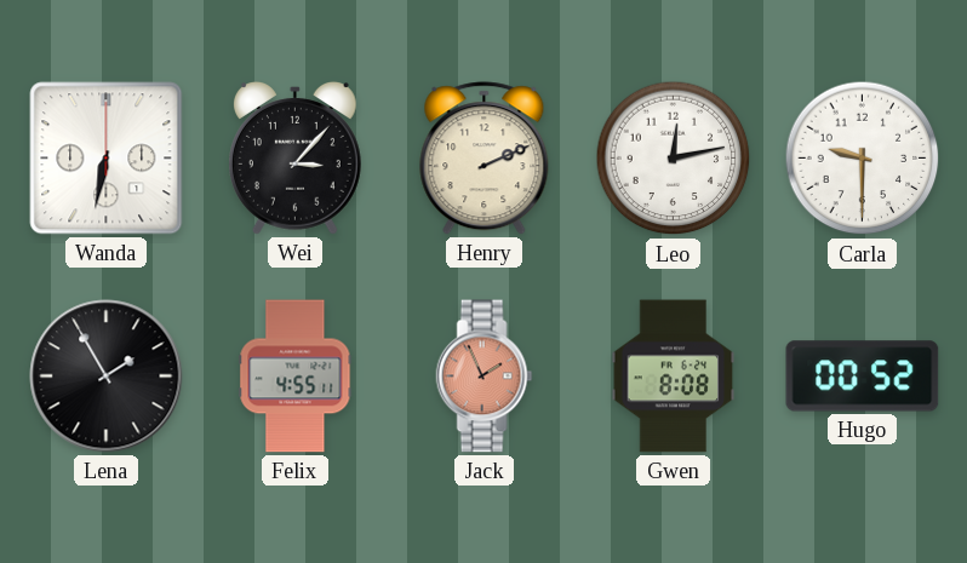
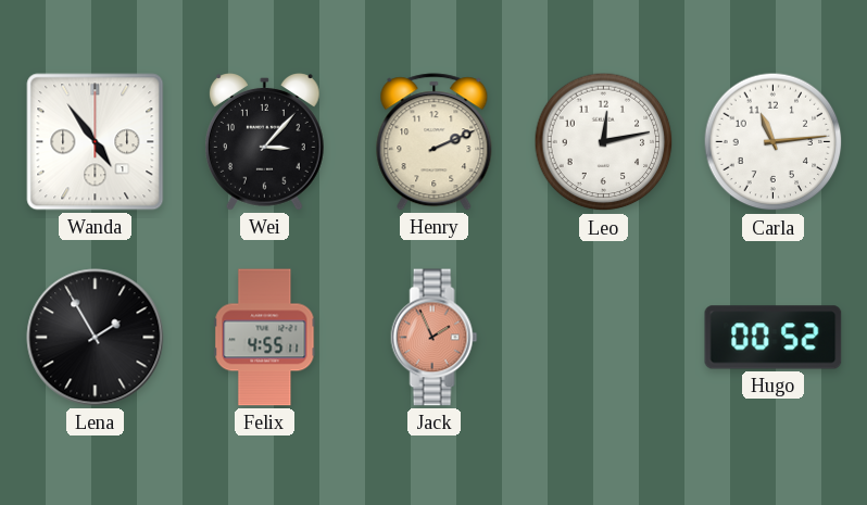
Wanda: 6:32 -> 4:54 (96, 142)
Carla: 9:30 -> 11:14 (774, 142)
Gwen: 8:08 -> none (674, 377)
